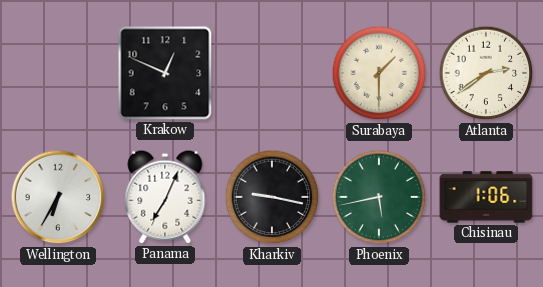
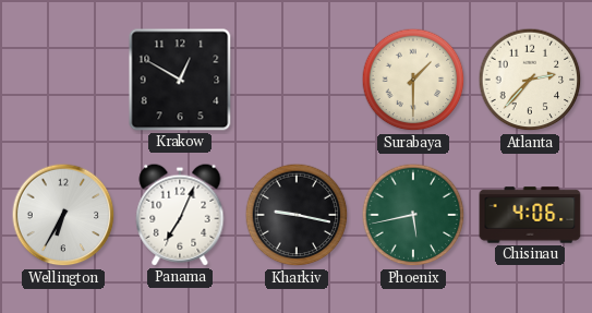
Krakow: 12:49 -> 12:50 (180, 80)
Atlanta: 2:39 -> 2:37 (530, 80)
Chisinau: 1:06 -> 4:06 (530, 215)
